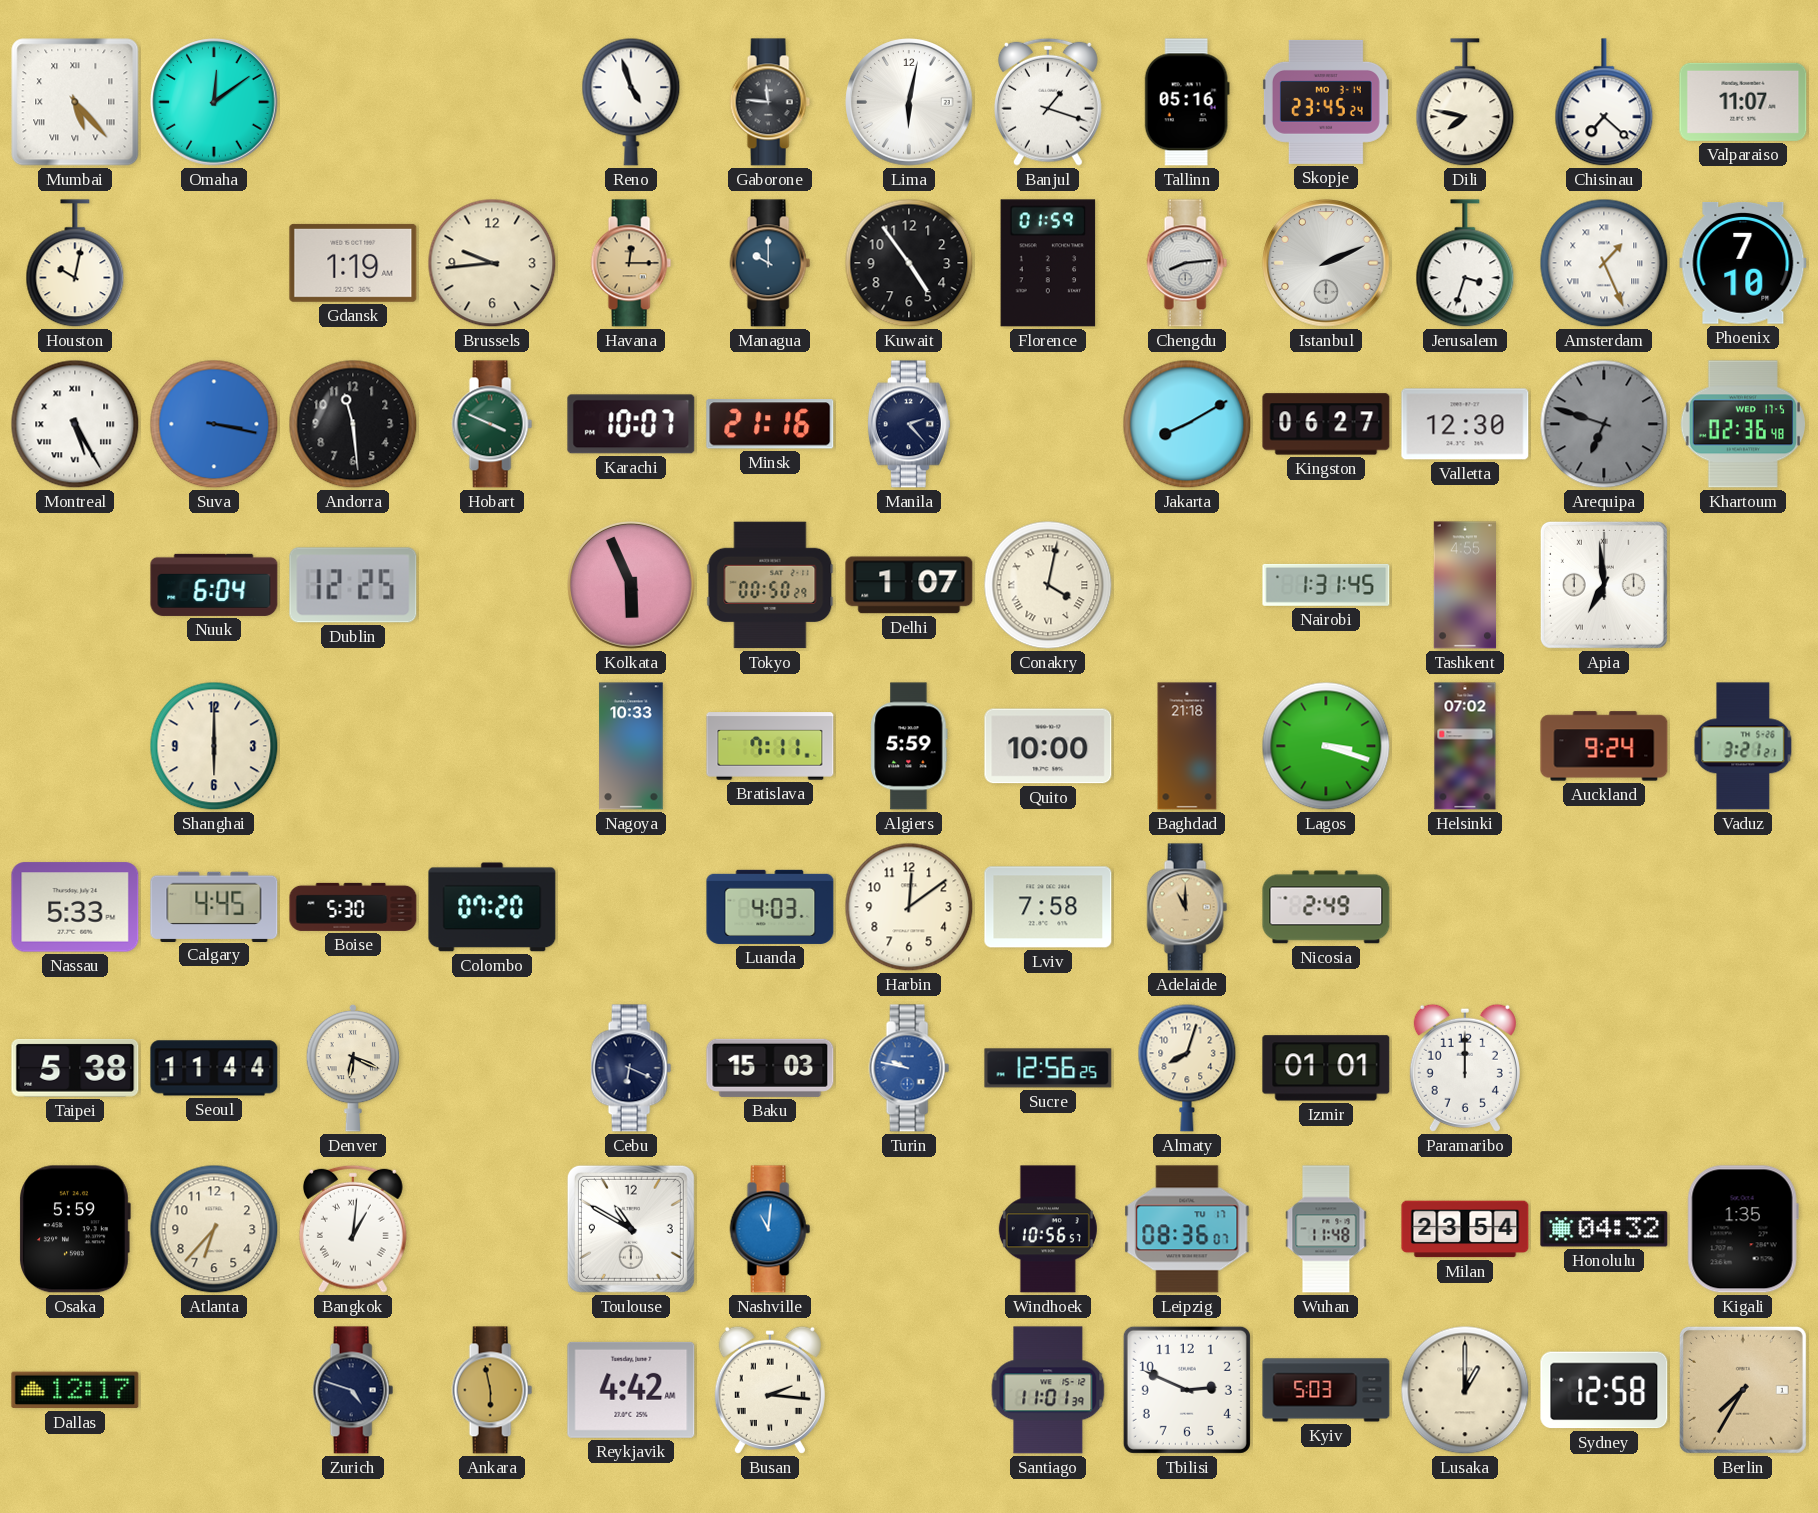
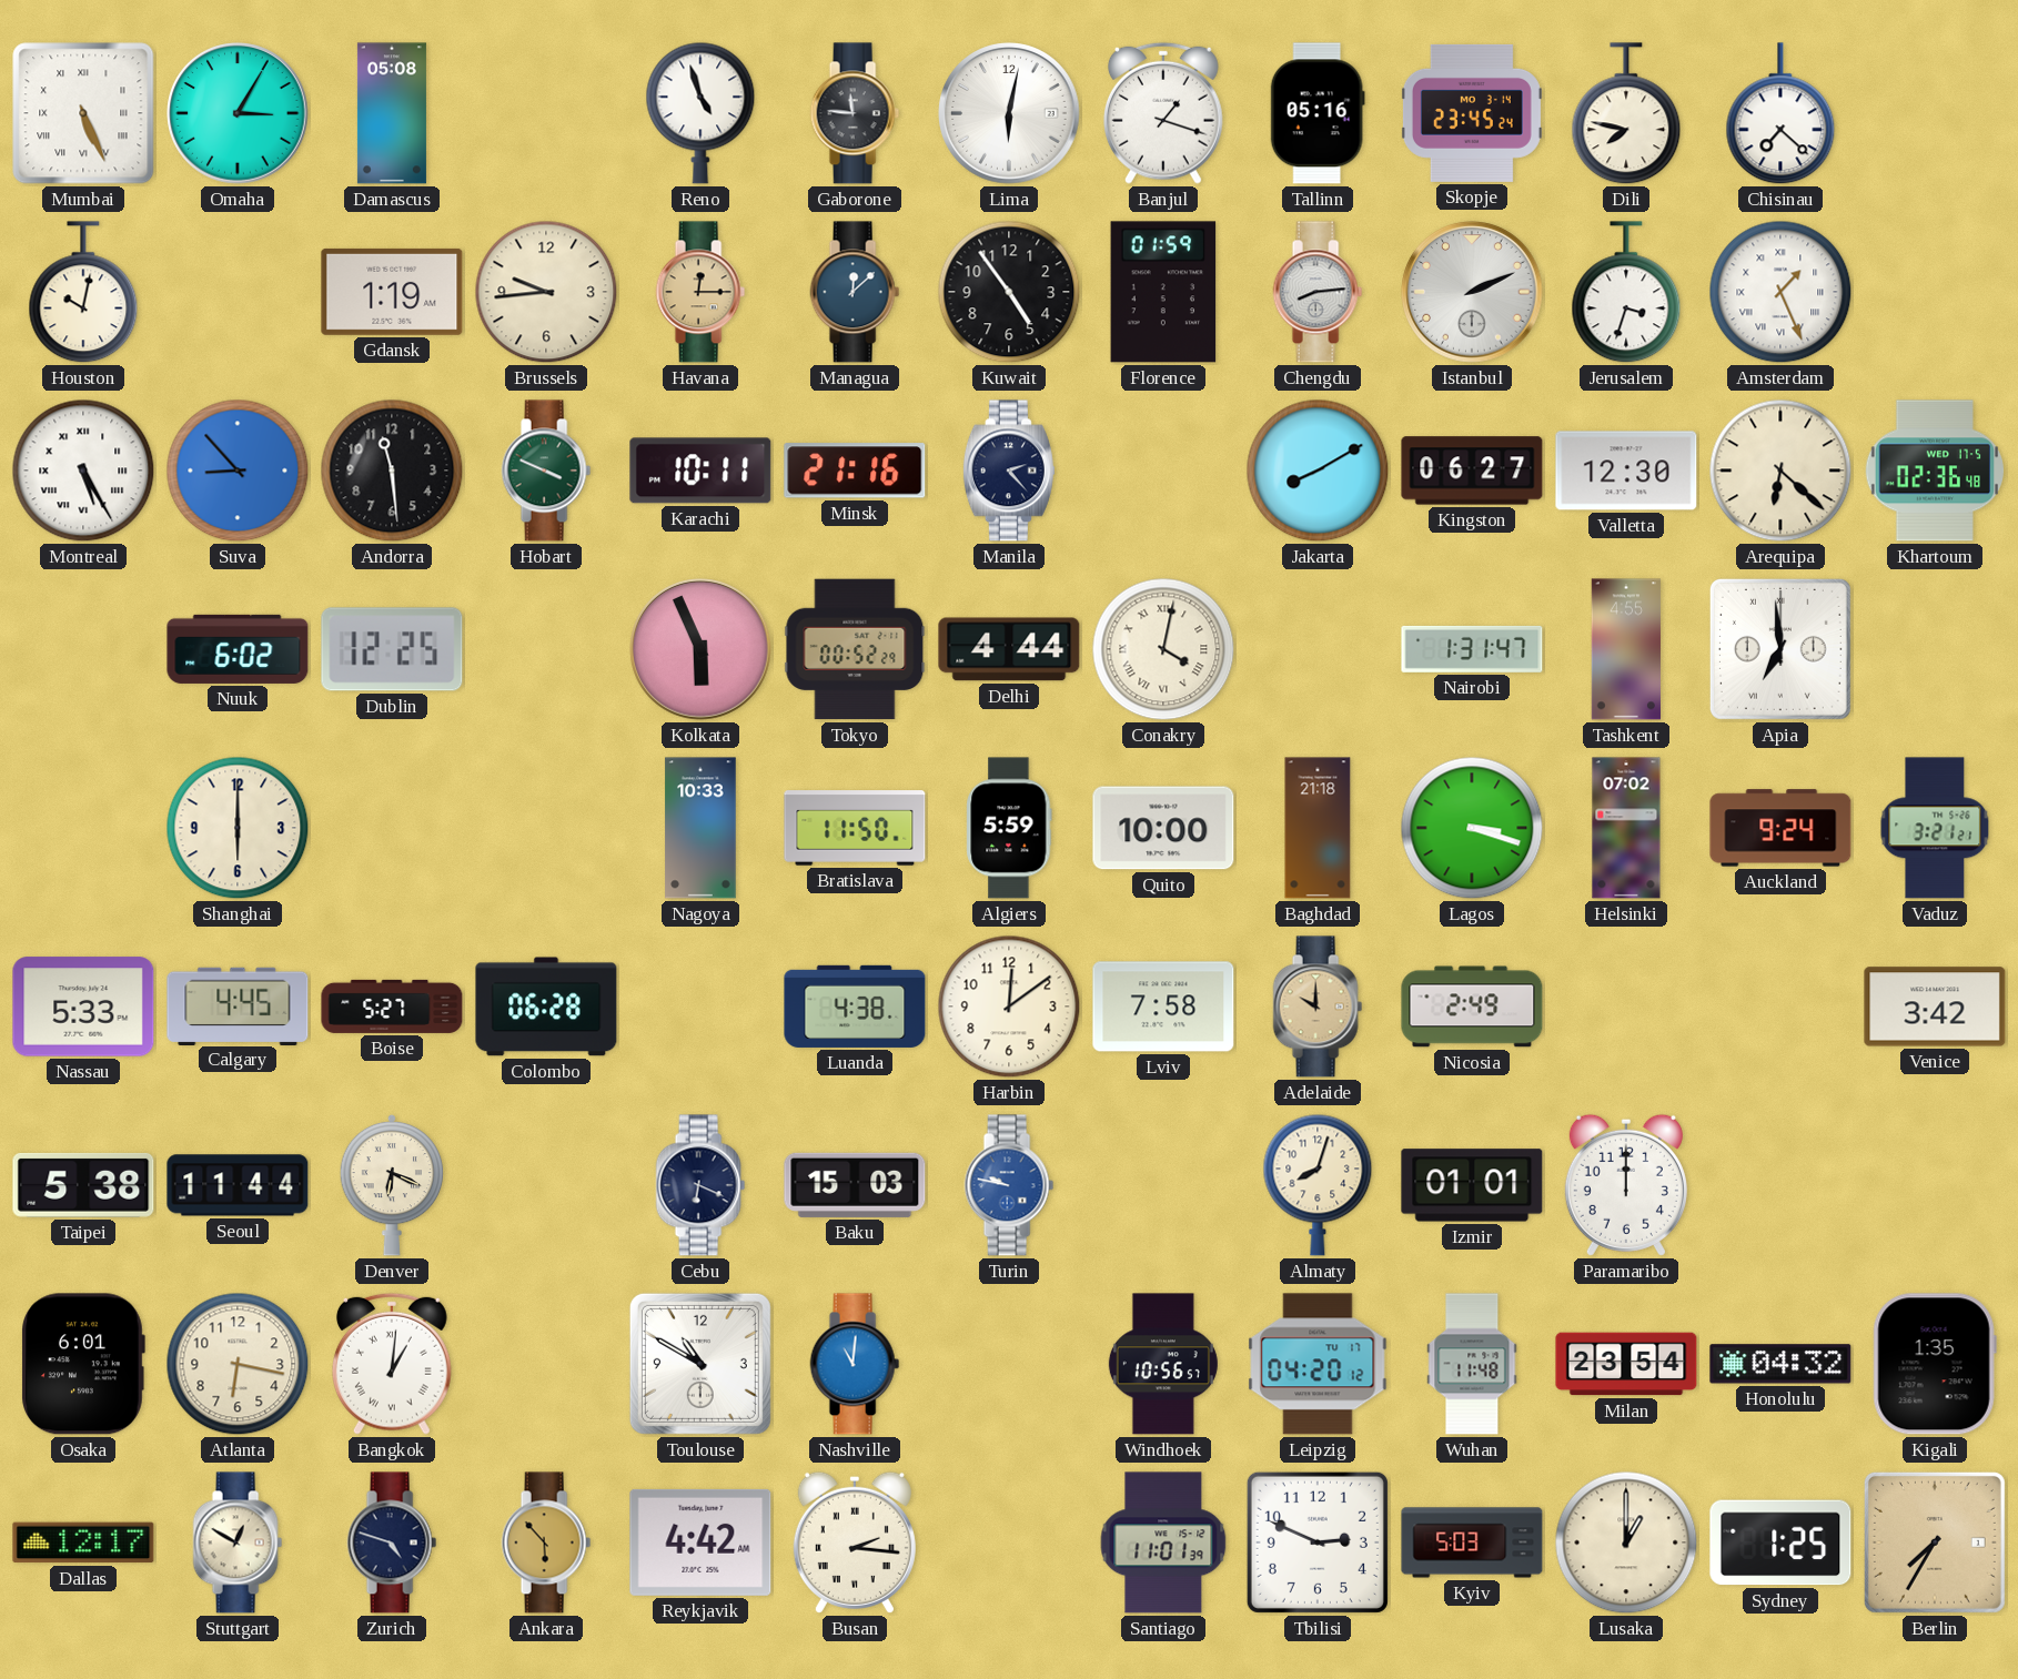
Mumbai: 5:23 -> 5:26 (83, 113)
Omaha: 12:09 -> 3:05 (238, 113)
Damascus: none -> 05:08 (392, 113)
Valparaiso: 11:07 -> none (1743, 102)
Managua: 10:00 -> 12:08 (855, 292)
Phoenix: 7:10 -> none (1743, 264)
Suva: 3:17 -> 8:53 (238, 471)
Karachi: 10:07 -> 10:11 (700, 471)
Arequipa: 6:48 -> 6:22 (1780, 471)
Arequipa dial: grey -> cream (1780, 471)
Nuuk: 6:04 -> 6:02 (238, 649)
Tokyo: 00:50 -> 00:52 (855, 649)
Delhi: 1:07 -> 4:44 (1009, 649)
Nairobi: 1:31:45 -> 1:31:47 (1472, 649)
Bratislava: 7:11 -> 11:50 (855, 828)
Boise: 5:30 -> 5:27 (392, 1007)
Colombo: 07:20 -> 06:28 (546, 1007)
Luanda: 4:03 -> 4:38 (855, 1007)
Adelaide: 11:00 -> 10:00 (1318, 1007)
Venice: none -> 3:42 (1935, 1007)
Sucre: 12:56 -> none (1048, 1068)
Osaka: 5:59 -> 6:01 (83, 1364)
Atlanta: 6:37 -> 6:17 (238, 1364)
Leipzig: 08:36 -> 04:20 (1318, 1364)
Stuttgart: none -> 12:50 (238, 1543)
Ankara: 5:58 -> 5:53 (546, 1543)
Sydney: 12:58 -> 1:25 (1780, 1543)
